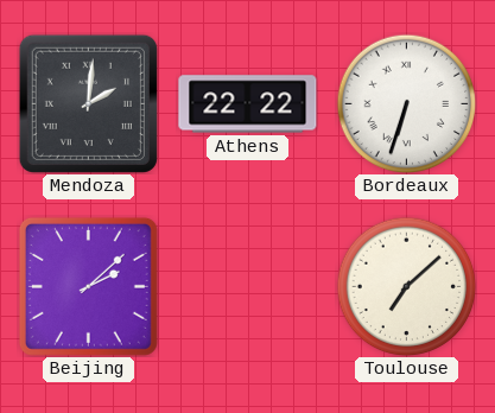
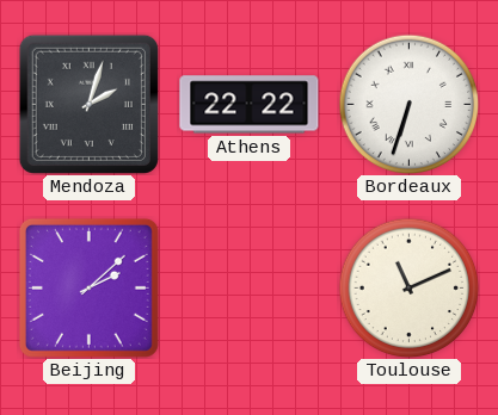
Mendoza: 2:01 -> 2:03 (88, 104)
Toulouse: 7:08 -> 11:11 (408, 287)
